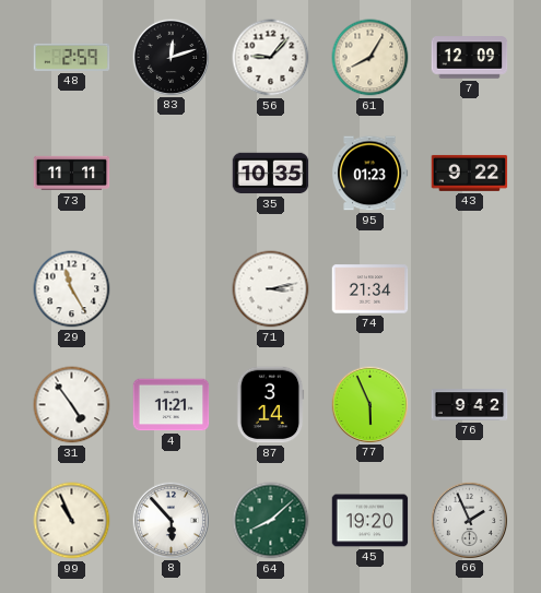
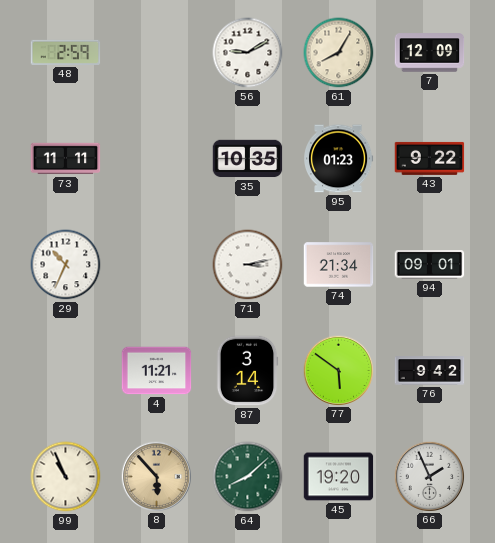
83: 12:12 -> none (170, 57)
56: 9:07 -> 9:10 (248, 53)
29: 11:25 -> 10:34 (66, 265)
94: none -> 09:01 (430, 265)
31: 4:54 -> none (72, 405)
77: 5:56 -> 5:51 (338, 370)
8 dial: white -> champagne (156, 476)
